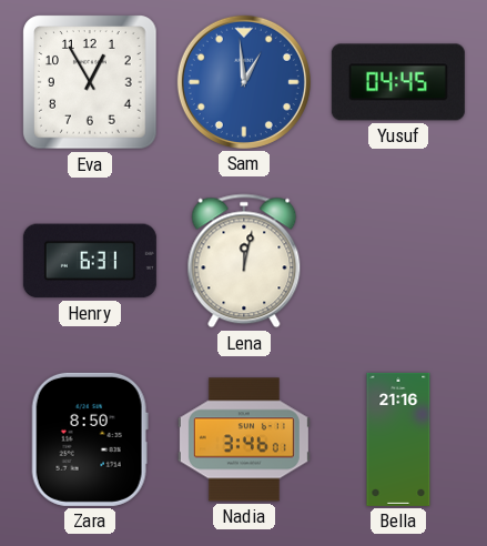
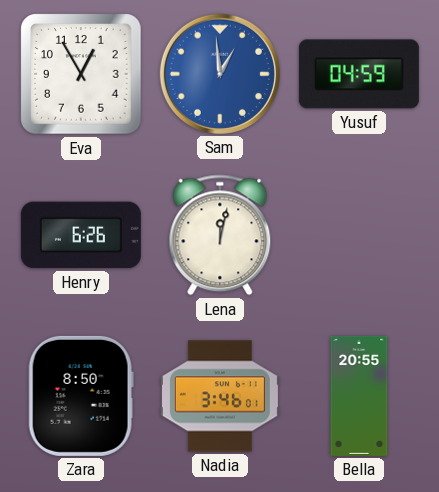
Yusuf: 04:45 -> 04:59 (359, 74)
Henry: 6:31 -> 6:26 (81, 235)
Bella: 21:16 -> 20:55 (359, 396)
